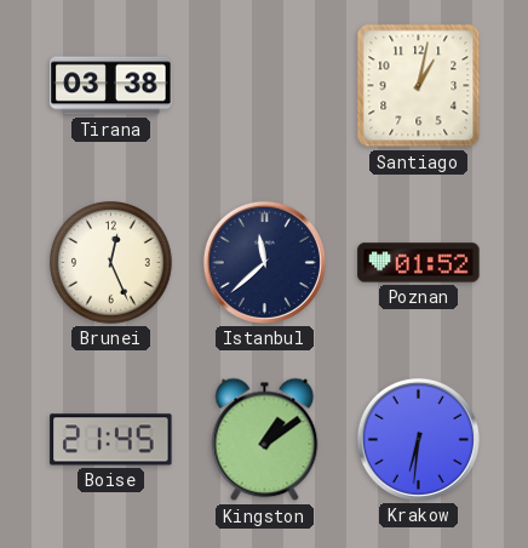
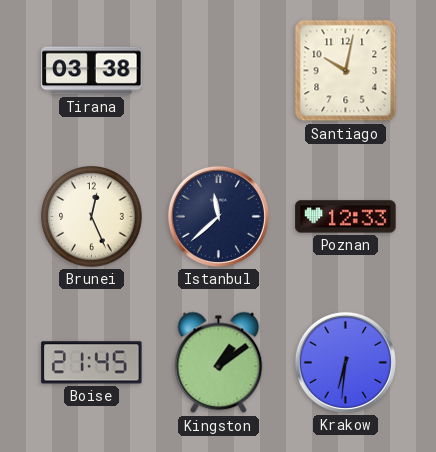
Santiago: 1:02 -> 10:02 (346, 71)
Poznan: 01:52 -> 12:33 (346, 217)
